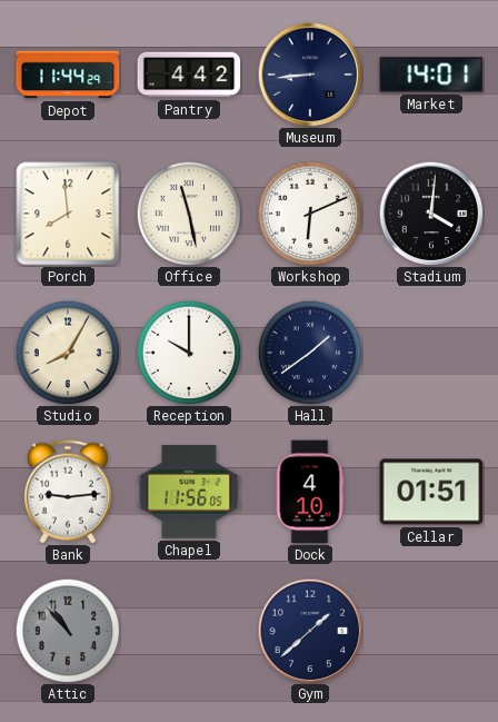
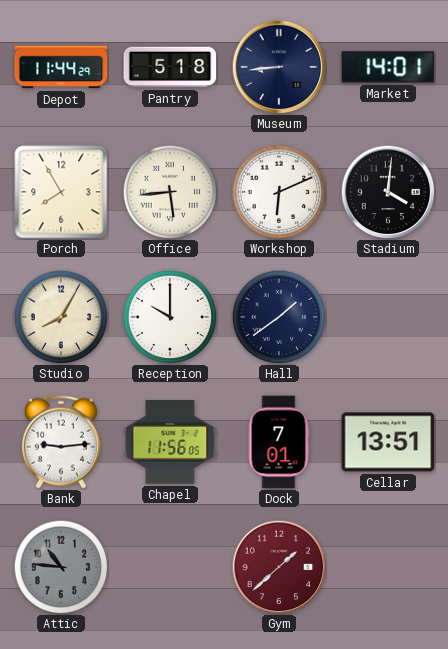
Pantry: 4:42 -> 5:18 (170, 67)
Porch: 7:59 -> 7:55 (61, 192)
Office: 11:28 -> 5:44 (170, 192)
Dock: 4:10 -> 7:01 (279, 442)
Cellar: 01:51 -> 13:51 (388, 442)
Attic: 10:53 -> 10:46 (61, 567)
Gym dial: navy -> burgundy (279, 567)
